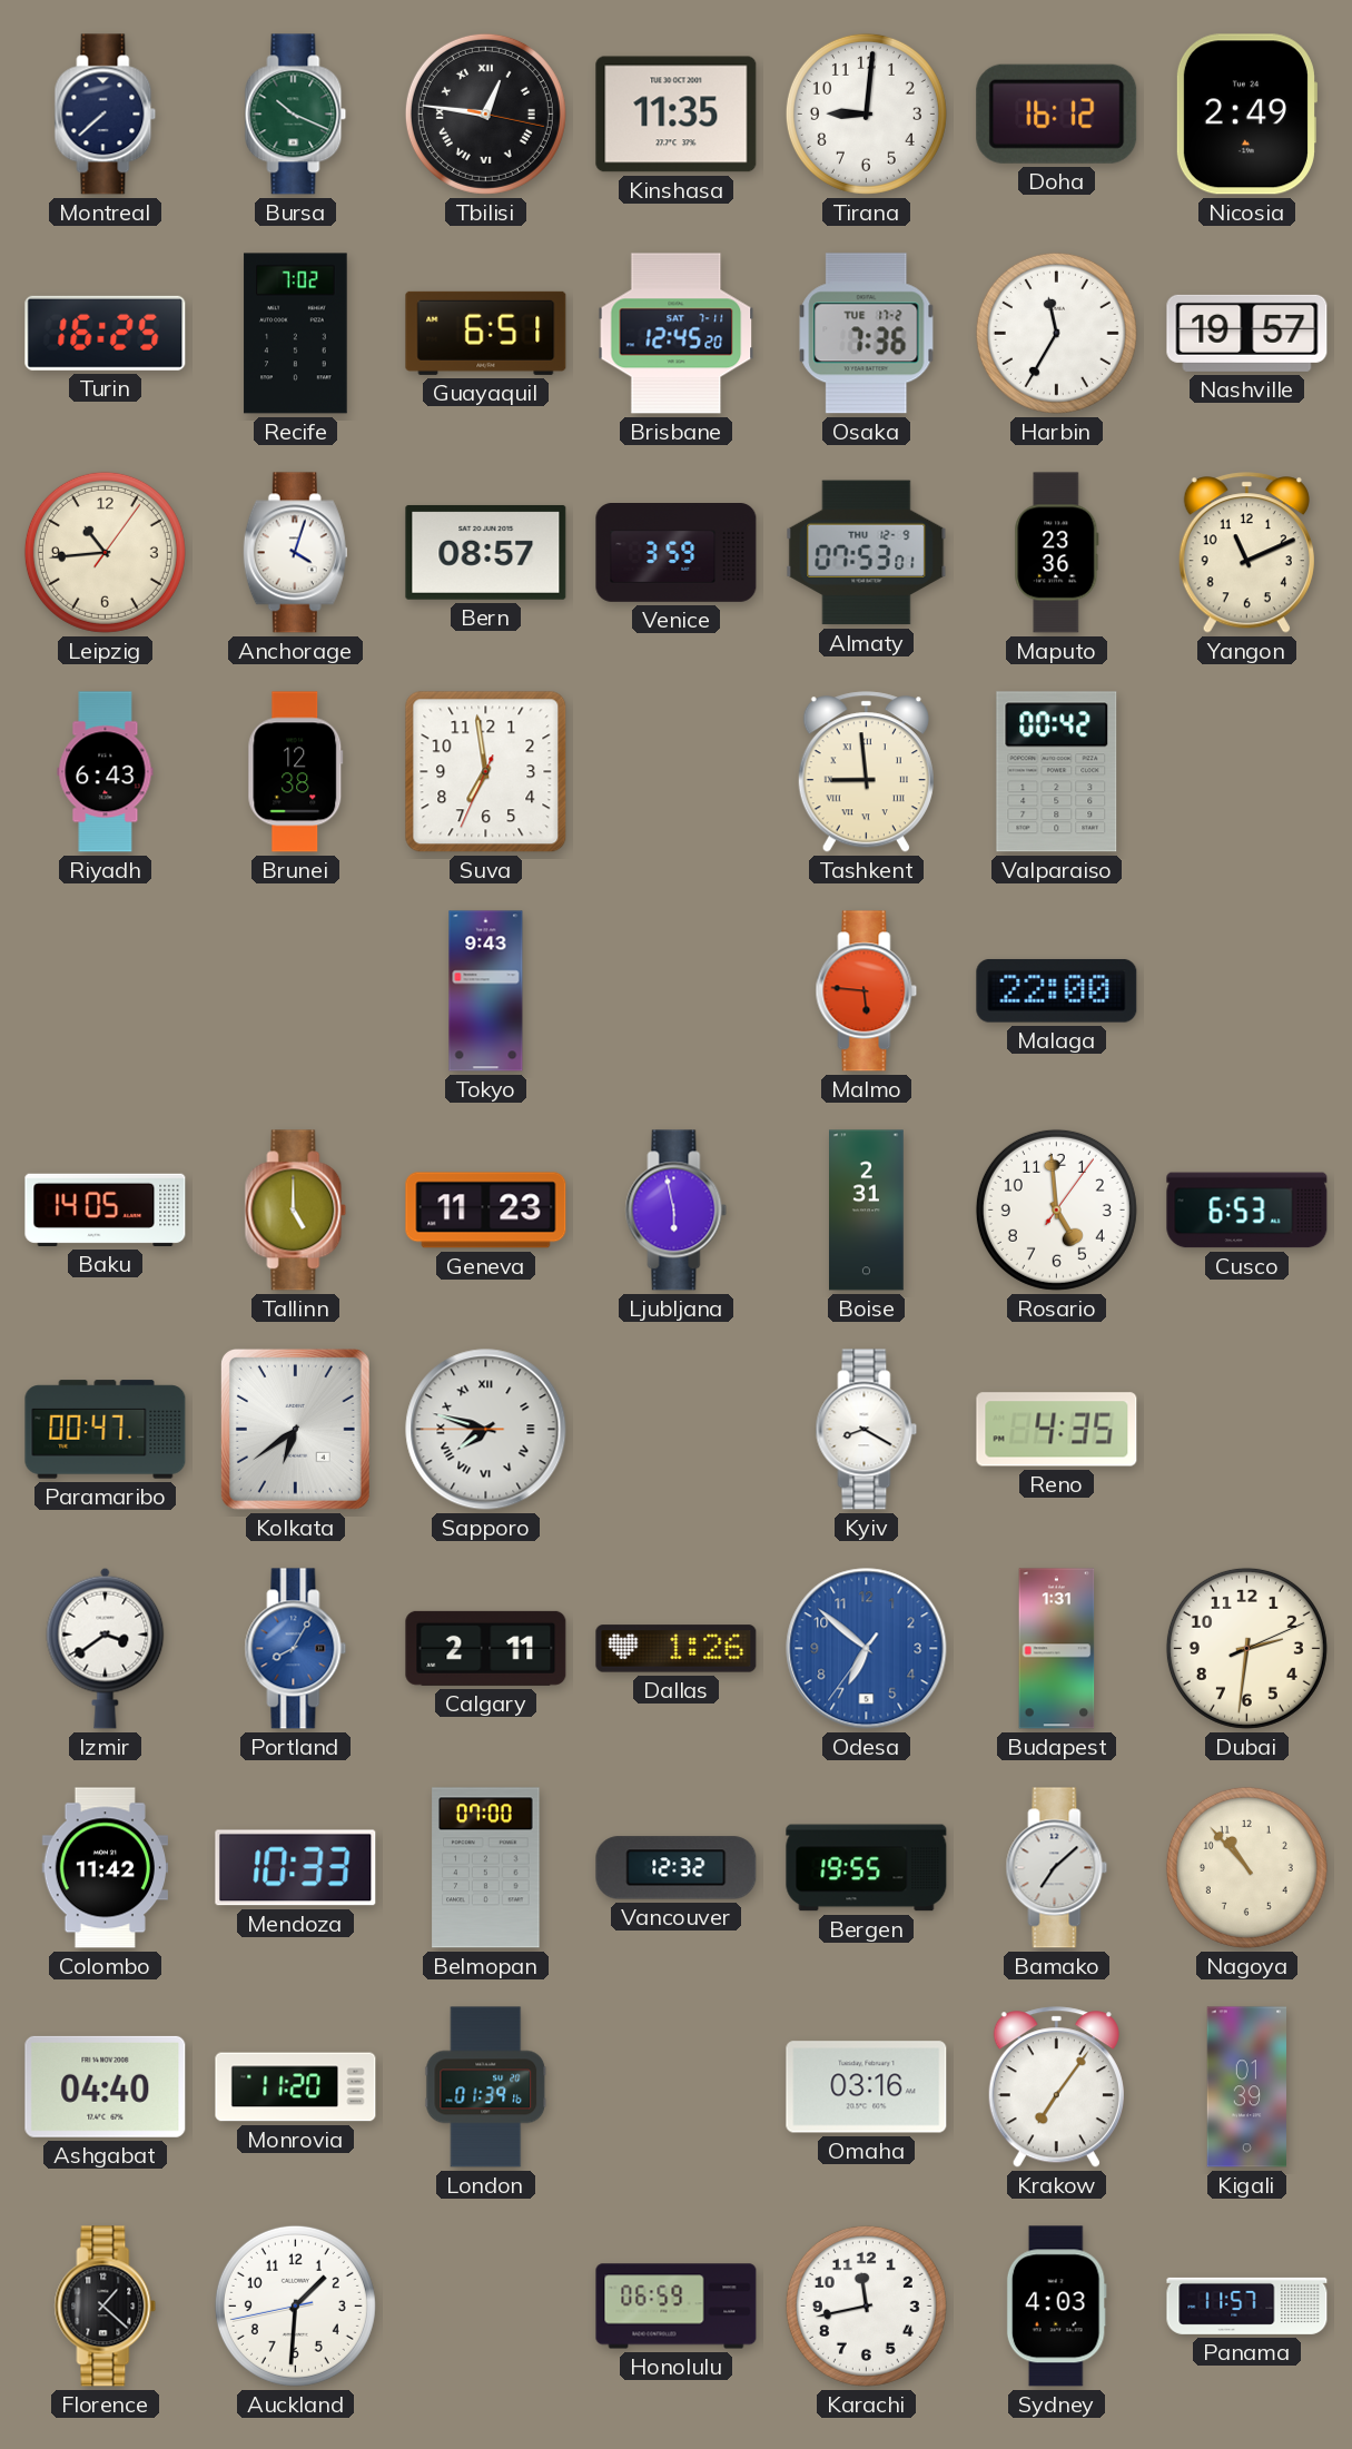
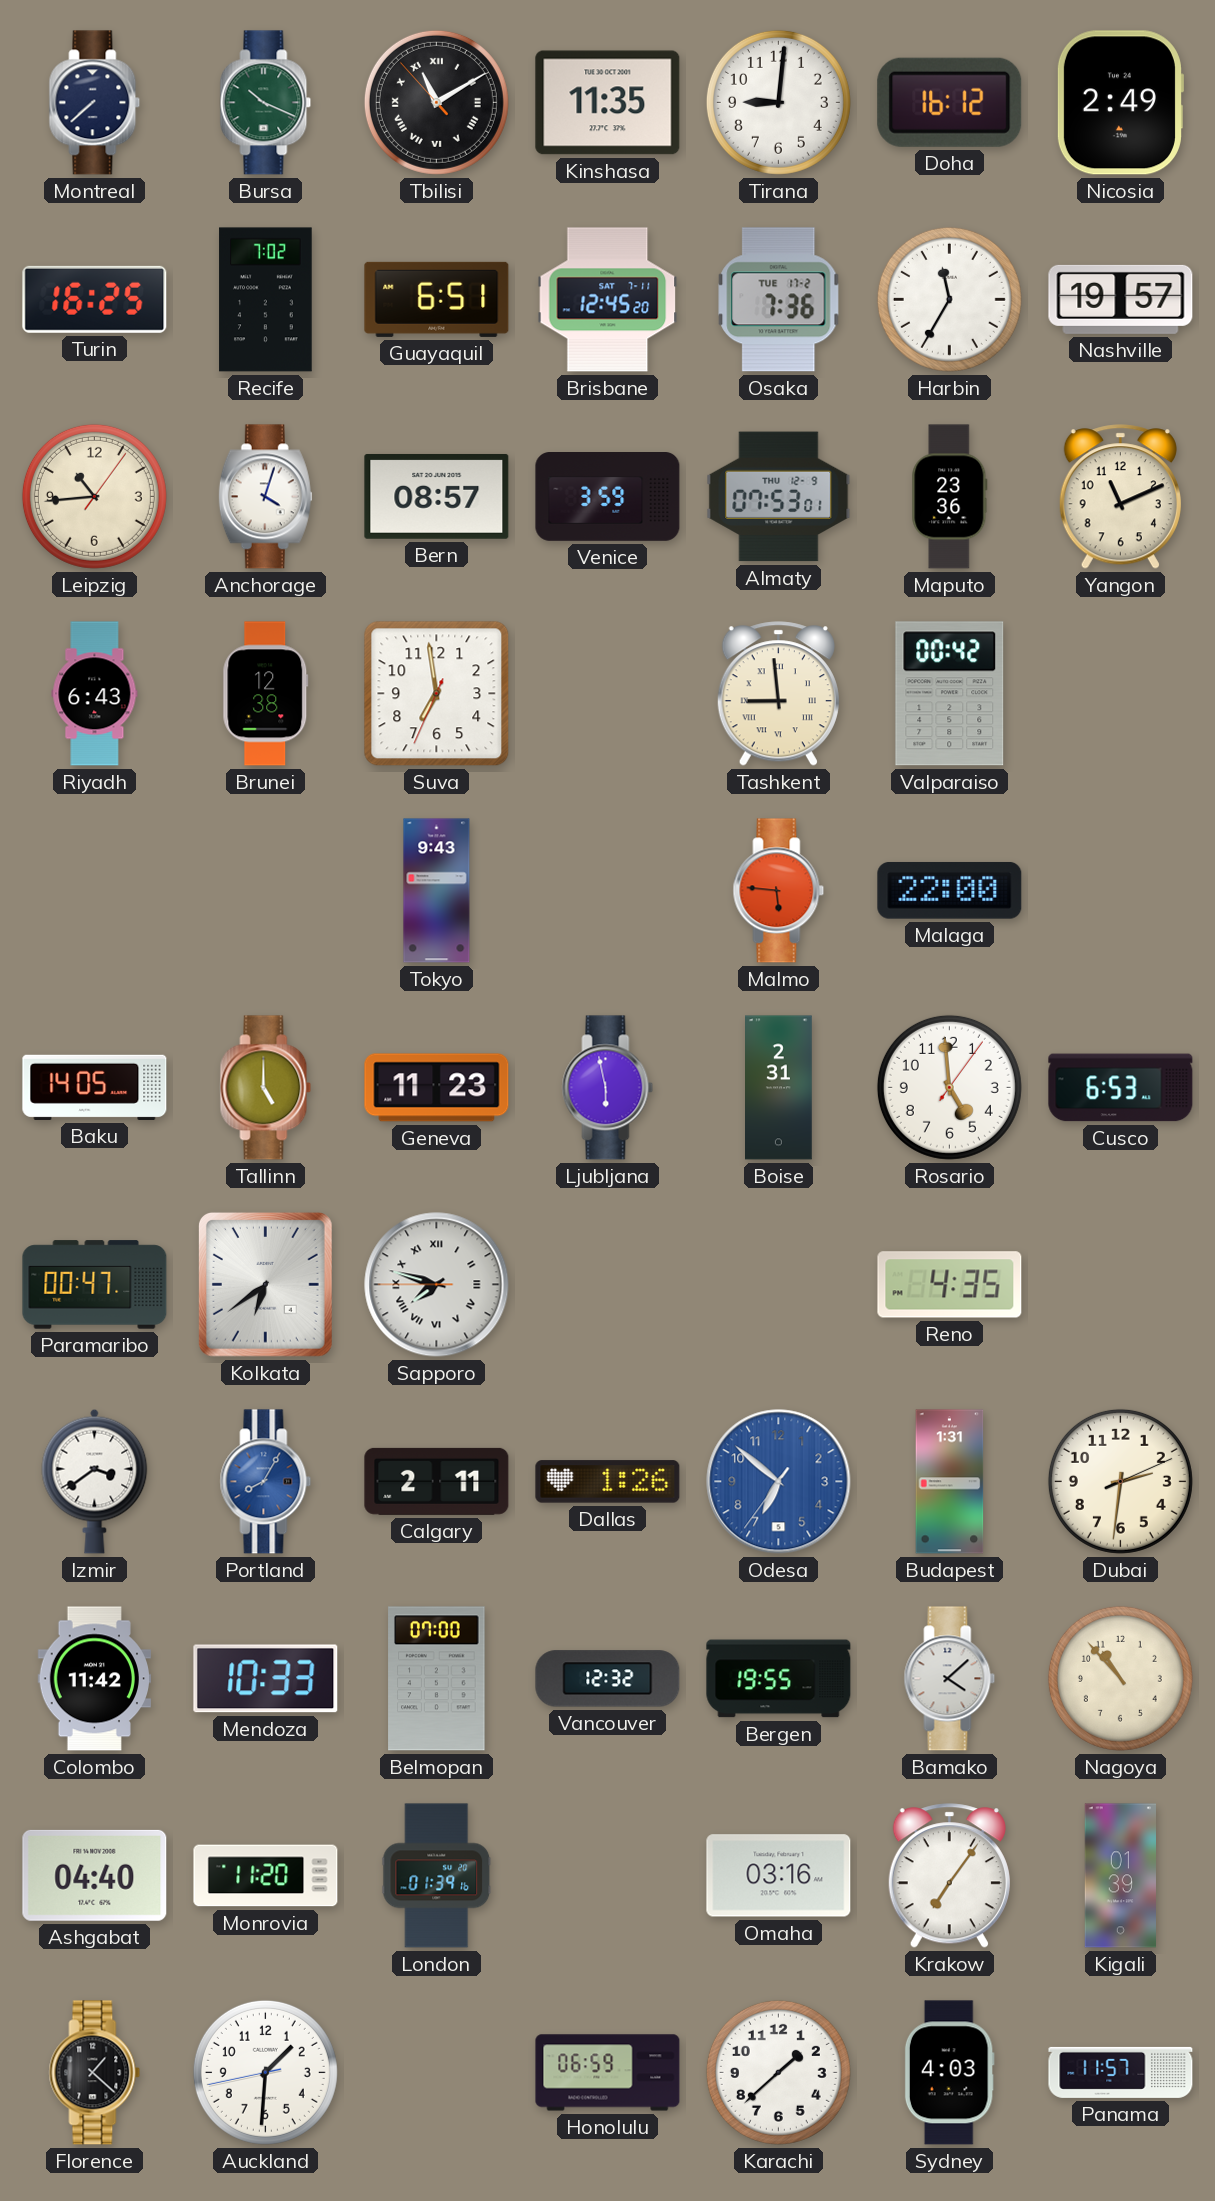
Tbilisi: 12:46 -> 11:09 (436, 102)
Kyiv: 8:20 -> none (867, 1430)
Bamako: 7:08 -> 4:08 (950, 1679)
Karachi: 11:43 -> 1:38 (778, 2072)
